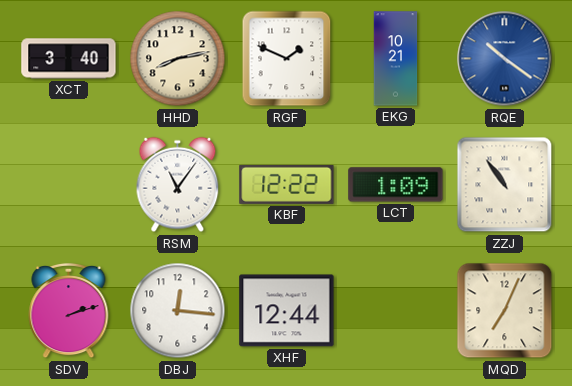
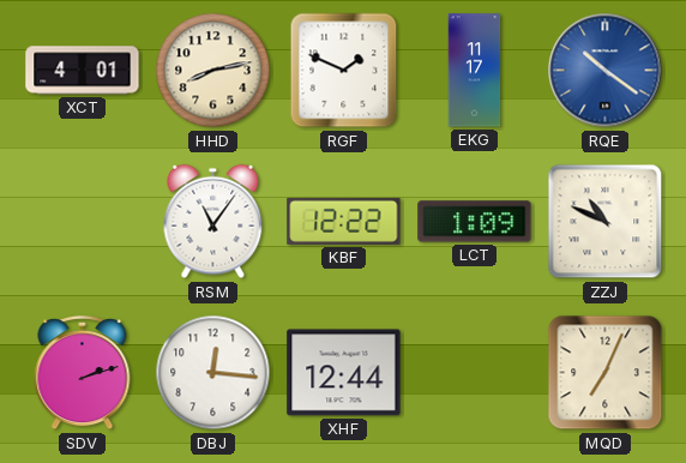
XCT: 3:40 -> 4:01 (83, 71)
EKG: 10:21 -> 11:17 (475, 71)
ZZJ: 10:54 -> 10:49 (606, 222)
